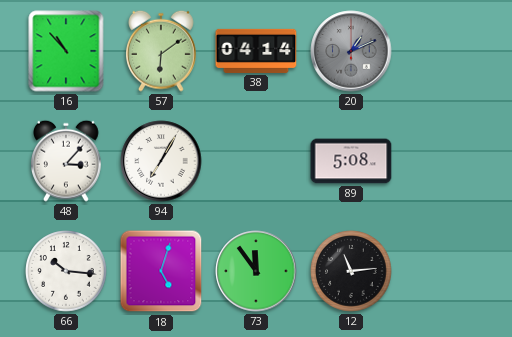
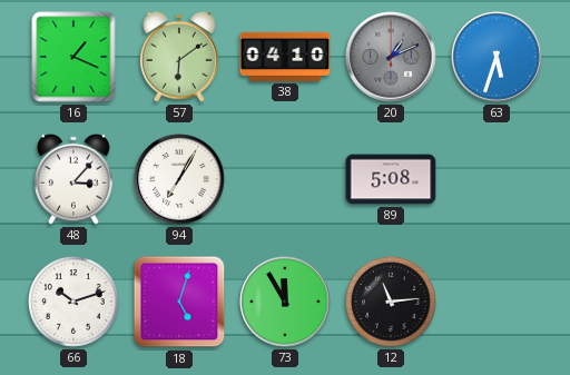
16: 10:53 -> 1:19 (73, 57)
38: 04:14 -> 04:10 (285, 57)
63: none -> 5:33 (497, 57)
66: 10:16 -> 10:12 (73, 302)
73: 11:54 -> 11:55 (285, 302)
